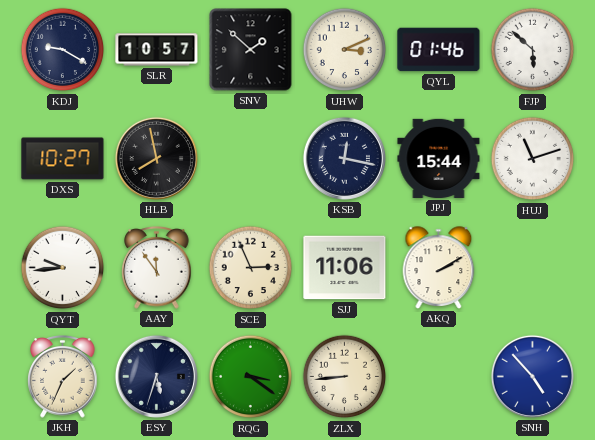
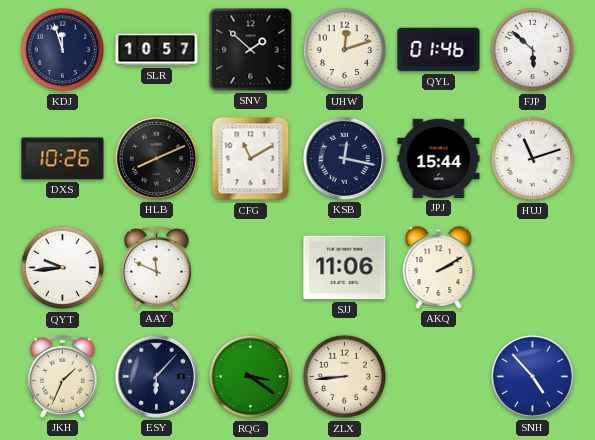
KDJ: 9:20 -> 11:57 (63, 50)
UHW: 3:11 -> 12:12 (345, 50)
DXS: 10:27 -> 10:26 (63, 159)
HLB: 7:58 -> 8:11 (156, 158)
CFG: none -> 11:10 (251, 159)
AAY: 11:54 -> 11:49 (157, 268)
SCE: 2:56 -> none (251, 268)
ESY: 5:33 -> 6:07 (156, 376)
